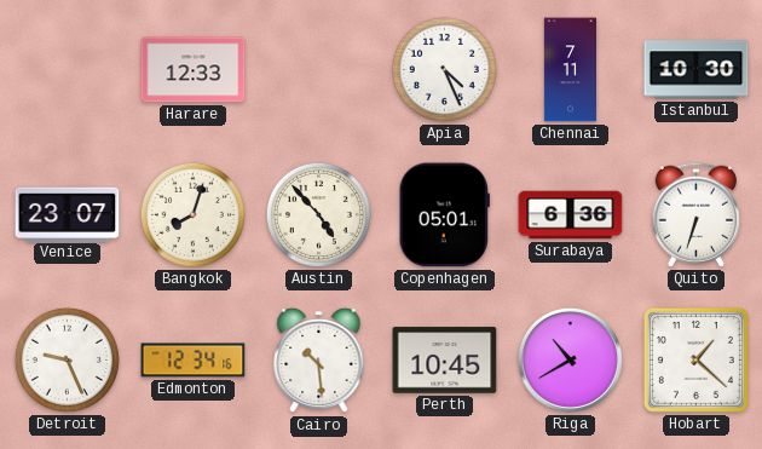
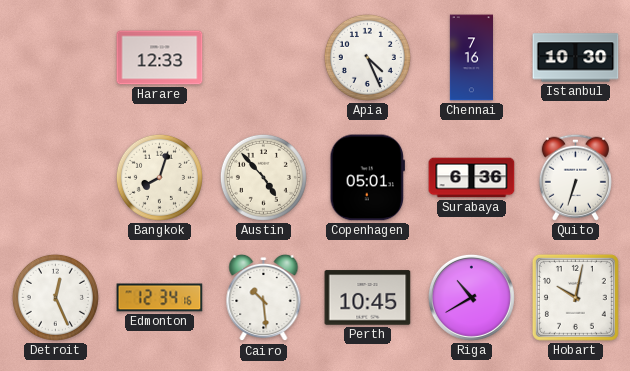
Chennai: 7:11 -> 7:16 (471, 58)
Venice: 23:07 -> none (68, 214)
Detroit: 9:26 -> 12:26 (55, 297)
Hobart: 1:22 -> 10:02 (575, 297)
